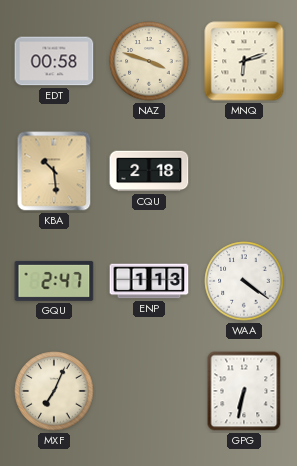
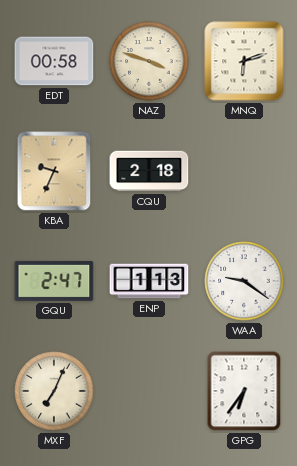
KBA: 10:29 -> 9:34 (54, 171)
WAA: 4:21 -> 9:21 (244, 281)
GPG: 6:32 -> 6:36 (244, 391)
